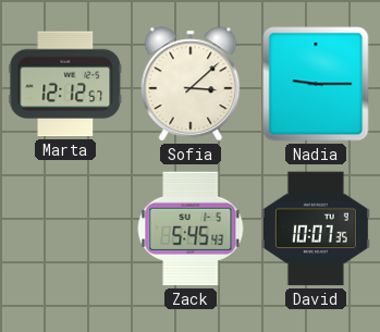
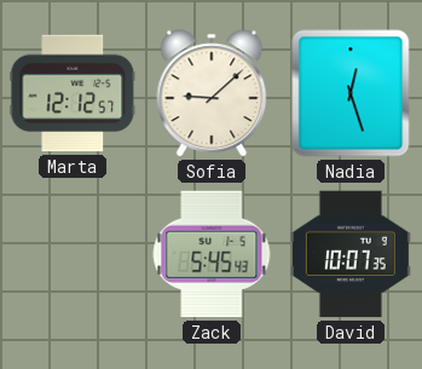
Sofia: 3:08 -> 9:08 (212, 93)
Nadia: 9:15 -> 12:27 (351, 93)
